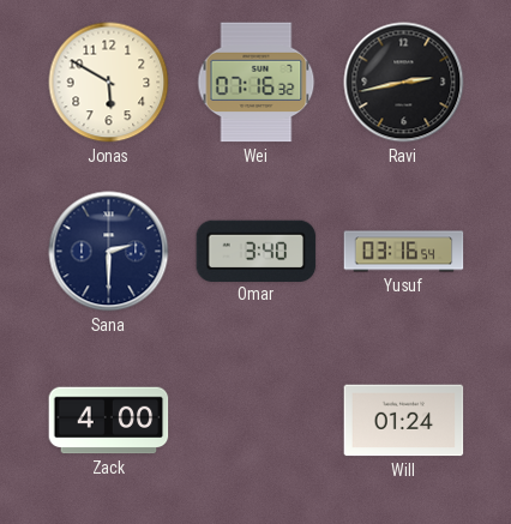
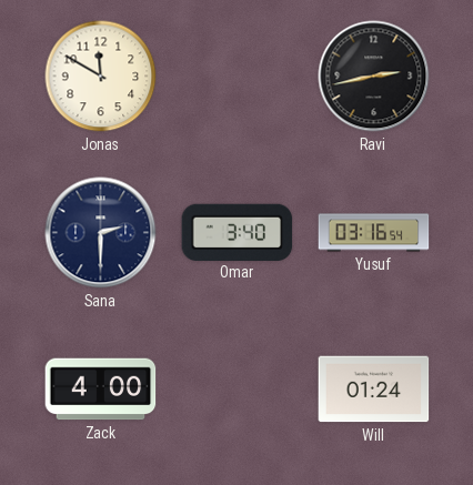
Jonas: 5:50 -> 11:50 (101, 77)
Wei: 07:16 -> none (257, 83)
